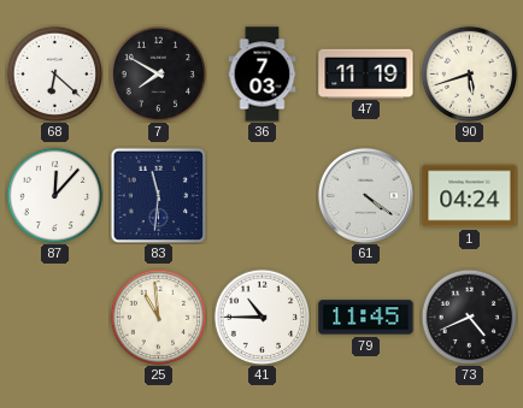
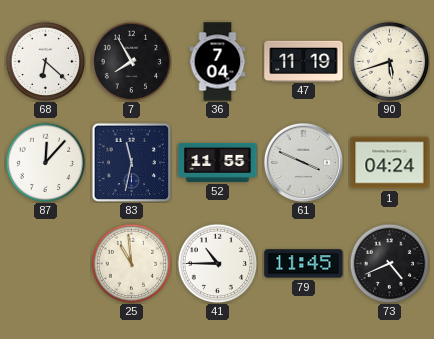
7: 7:50 -> 7:55 (131, 61)
36: 7:03 -> 7:04 (218, 62)
83: 11:31 -> 11:32 (131, 162)
52: none -> 11:55 (218, 162)
61: 4:21 -> 3:49 (303, 162)
